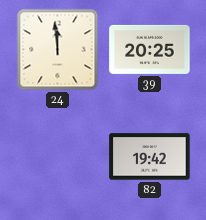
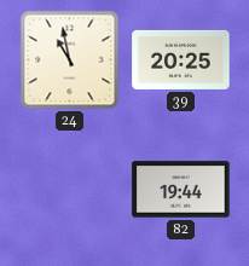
24: 11:59 -> 10:58 (70, 60)
82: 19:42 -> 19:44 (181, 190)
